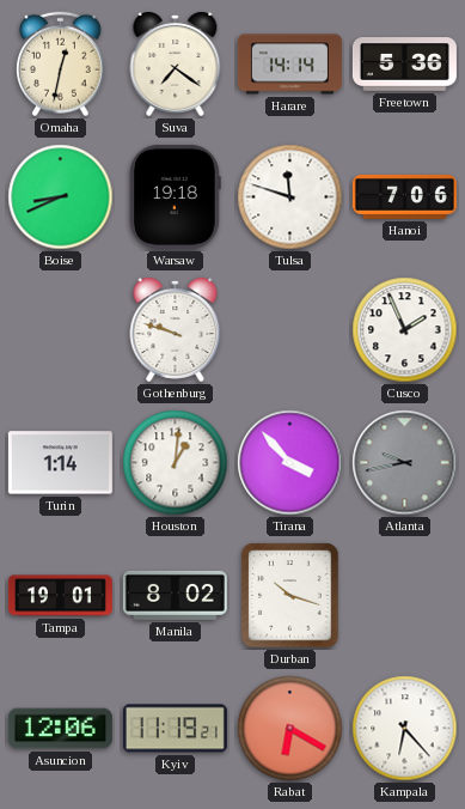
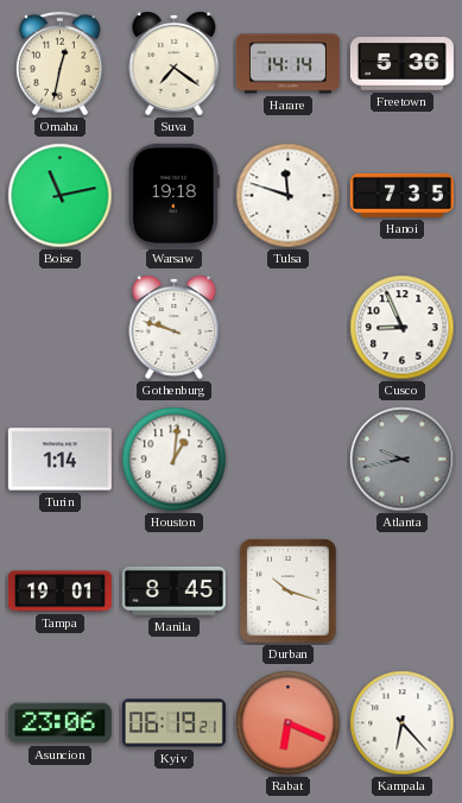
Boise: 8:41 -> 11:13 (61, 196)
Hanoi: 7:06 -> 7:35 (401, 195)
Cusco: 1:56 -> 8:56 (403, 328)
Tirana: 3:53 -> none (290, 463)
Manila: 8:02 -> 8:45 (173, 590)
Asuncion: 12:06 -> 23:06 (59, 723)
Kyiv: 11:19 -> 06:19 (173, 723)
Rabat: 6:20 -> 6:19 (289, 723)
